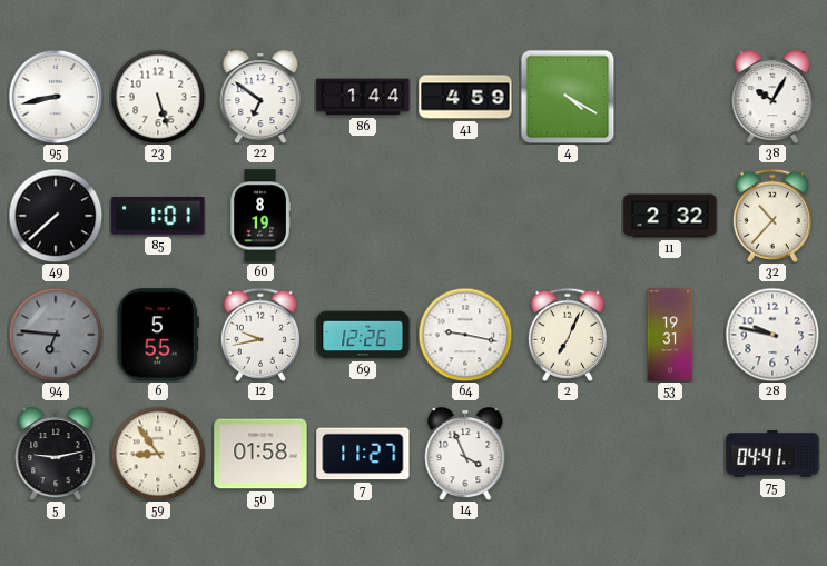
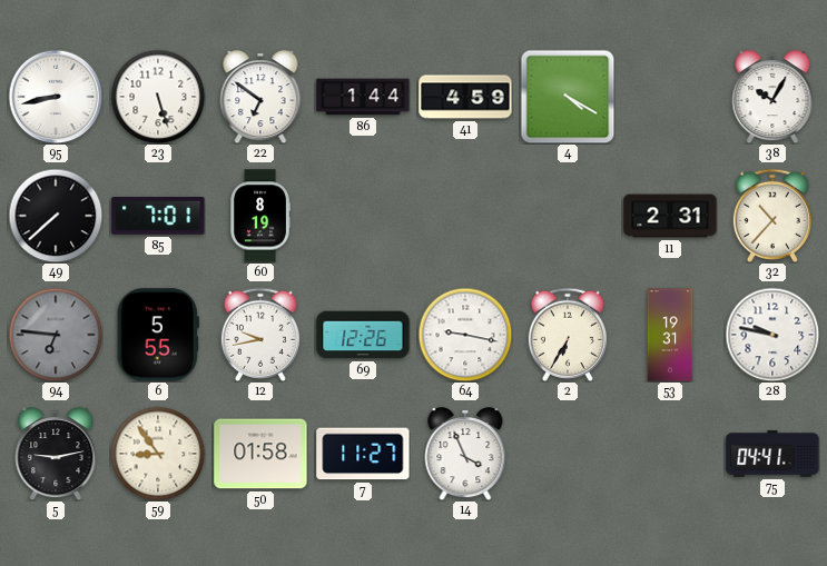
85: 1:01 -> 7:01 (158, 217)
11: 2:32 -> 2:31 (670, 216)
2: 7:04 -> 6:35 (568, 335)
